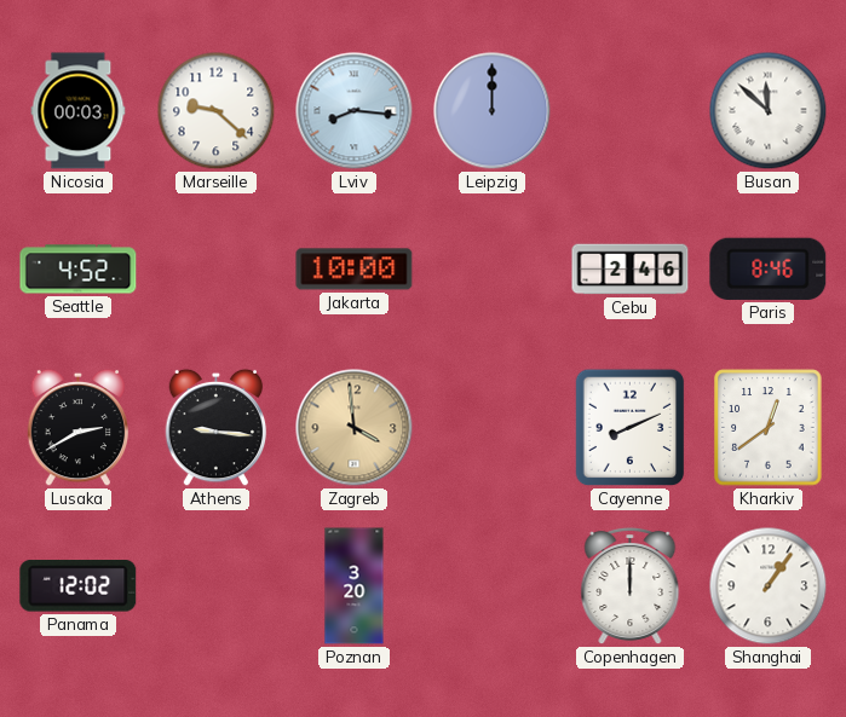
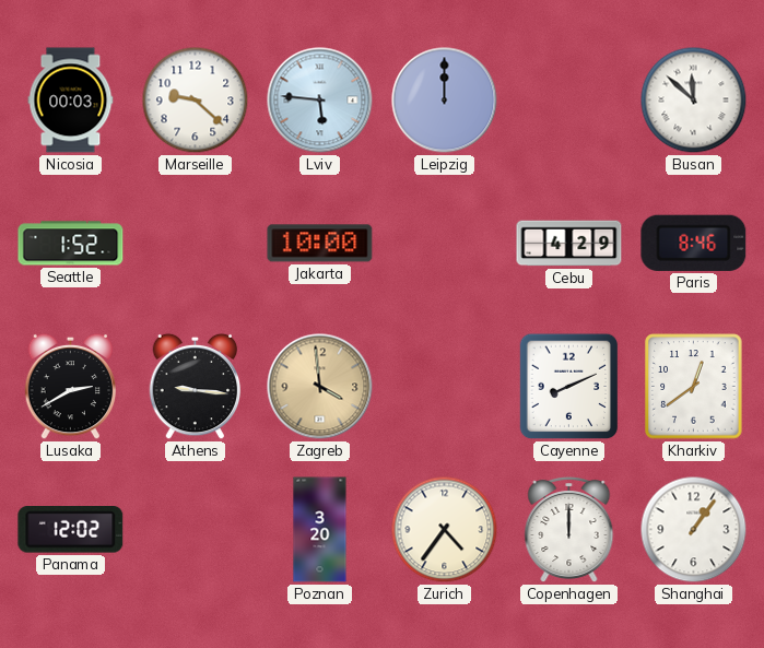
Lviv: 8:16 -> 5:46 (320, 101)
Seattle: 4:52 -> 1:52 (71, 244)
Cebu: 2:46 -> 4:29 (569, 244)
Zurich: none -> 4:36 (445, 530)
